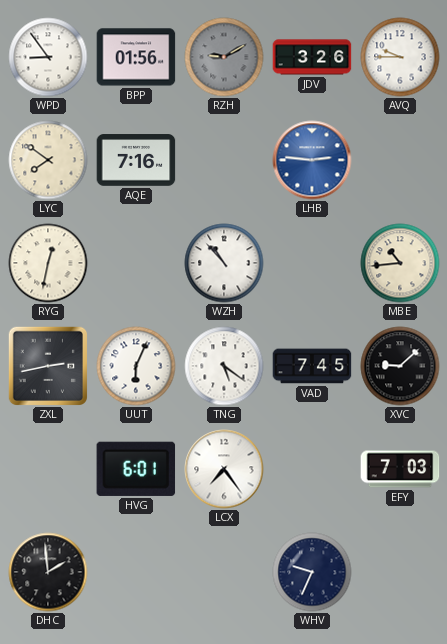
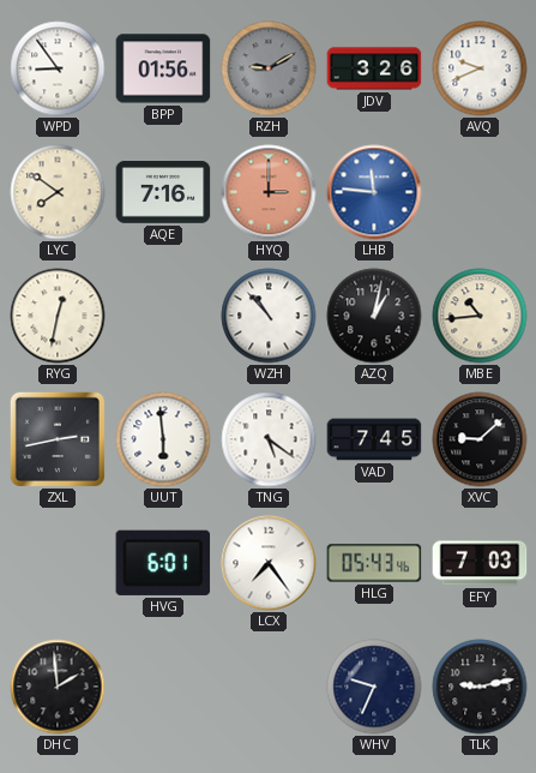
AVQ: 9:45 -> 9:41 (480, 68)
HYQ: none -> 3:00 (269, 192)
LHB: 2:46 -> 11:46 (374, 192)
AZQ: none -> 1:02 (374, 316)
UUT: 6:04 -> 5:59 (163, 439)
HLG: none -> 05:43 (374, 563)
TLK: none -> 9:13 (480, 687)
